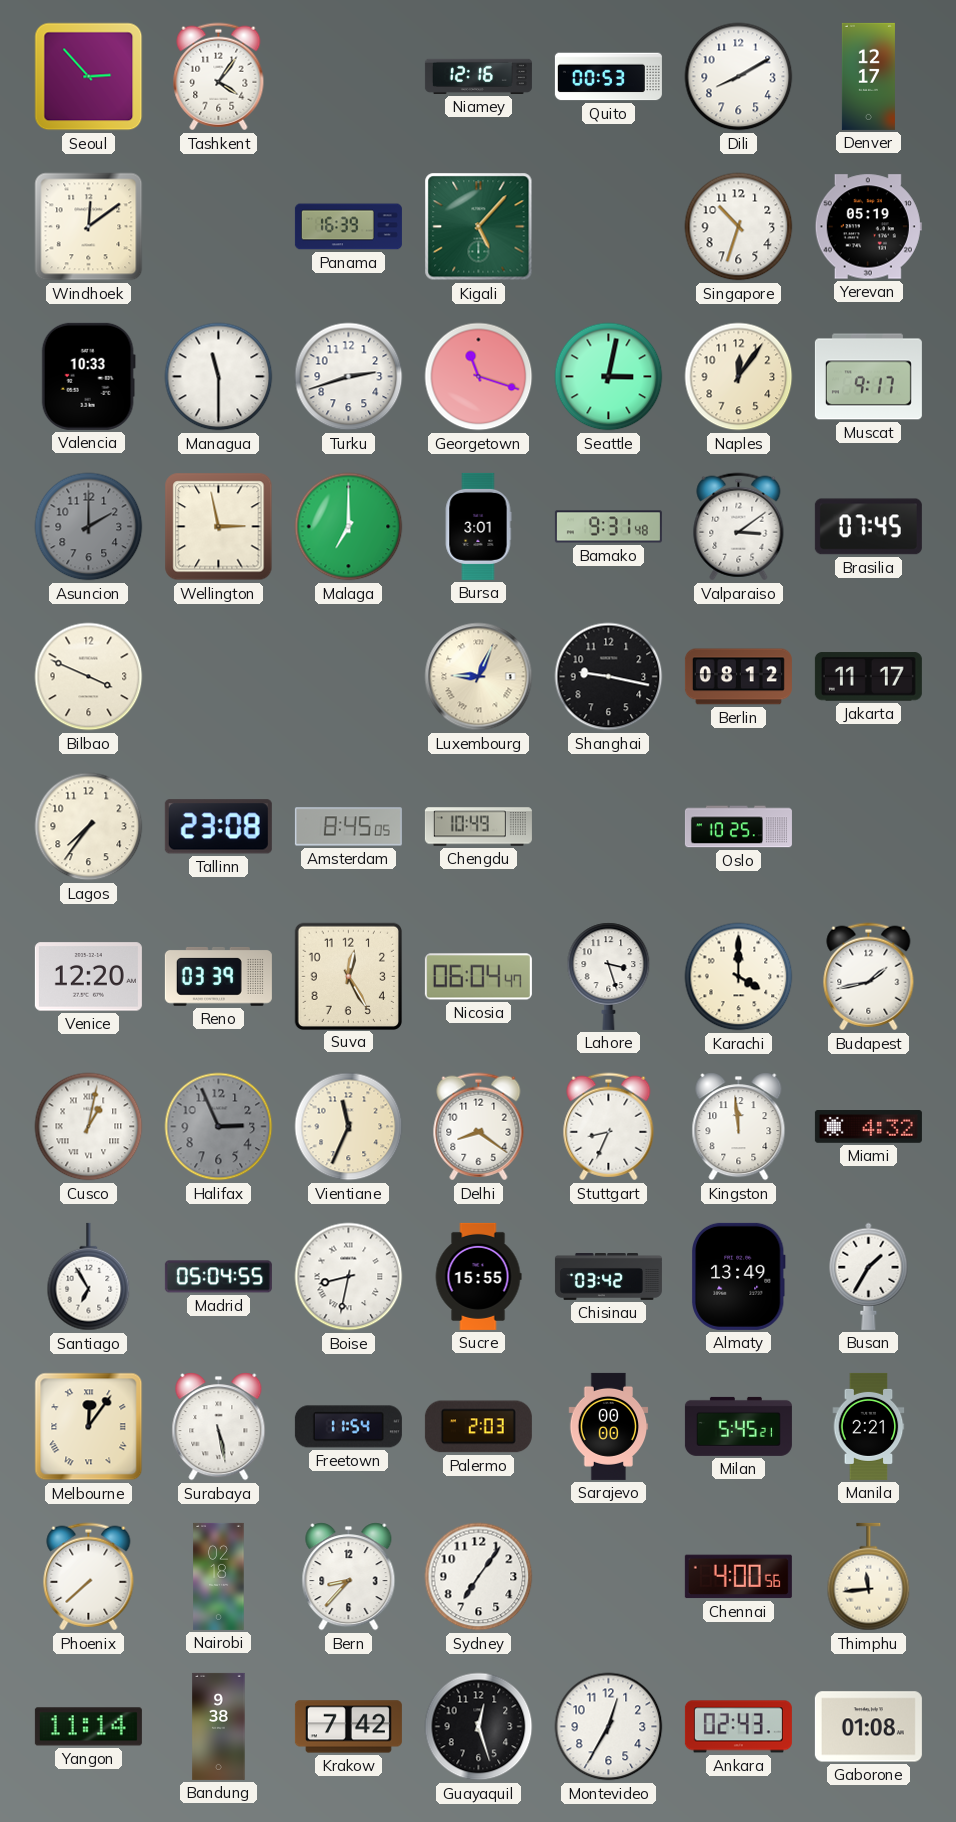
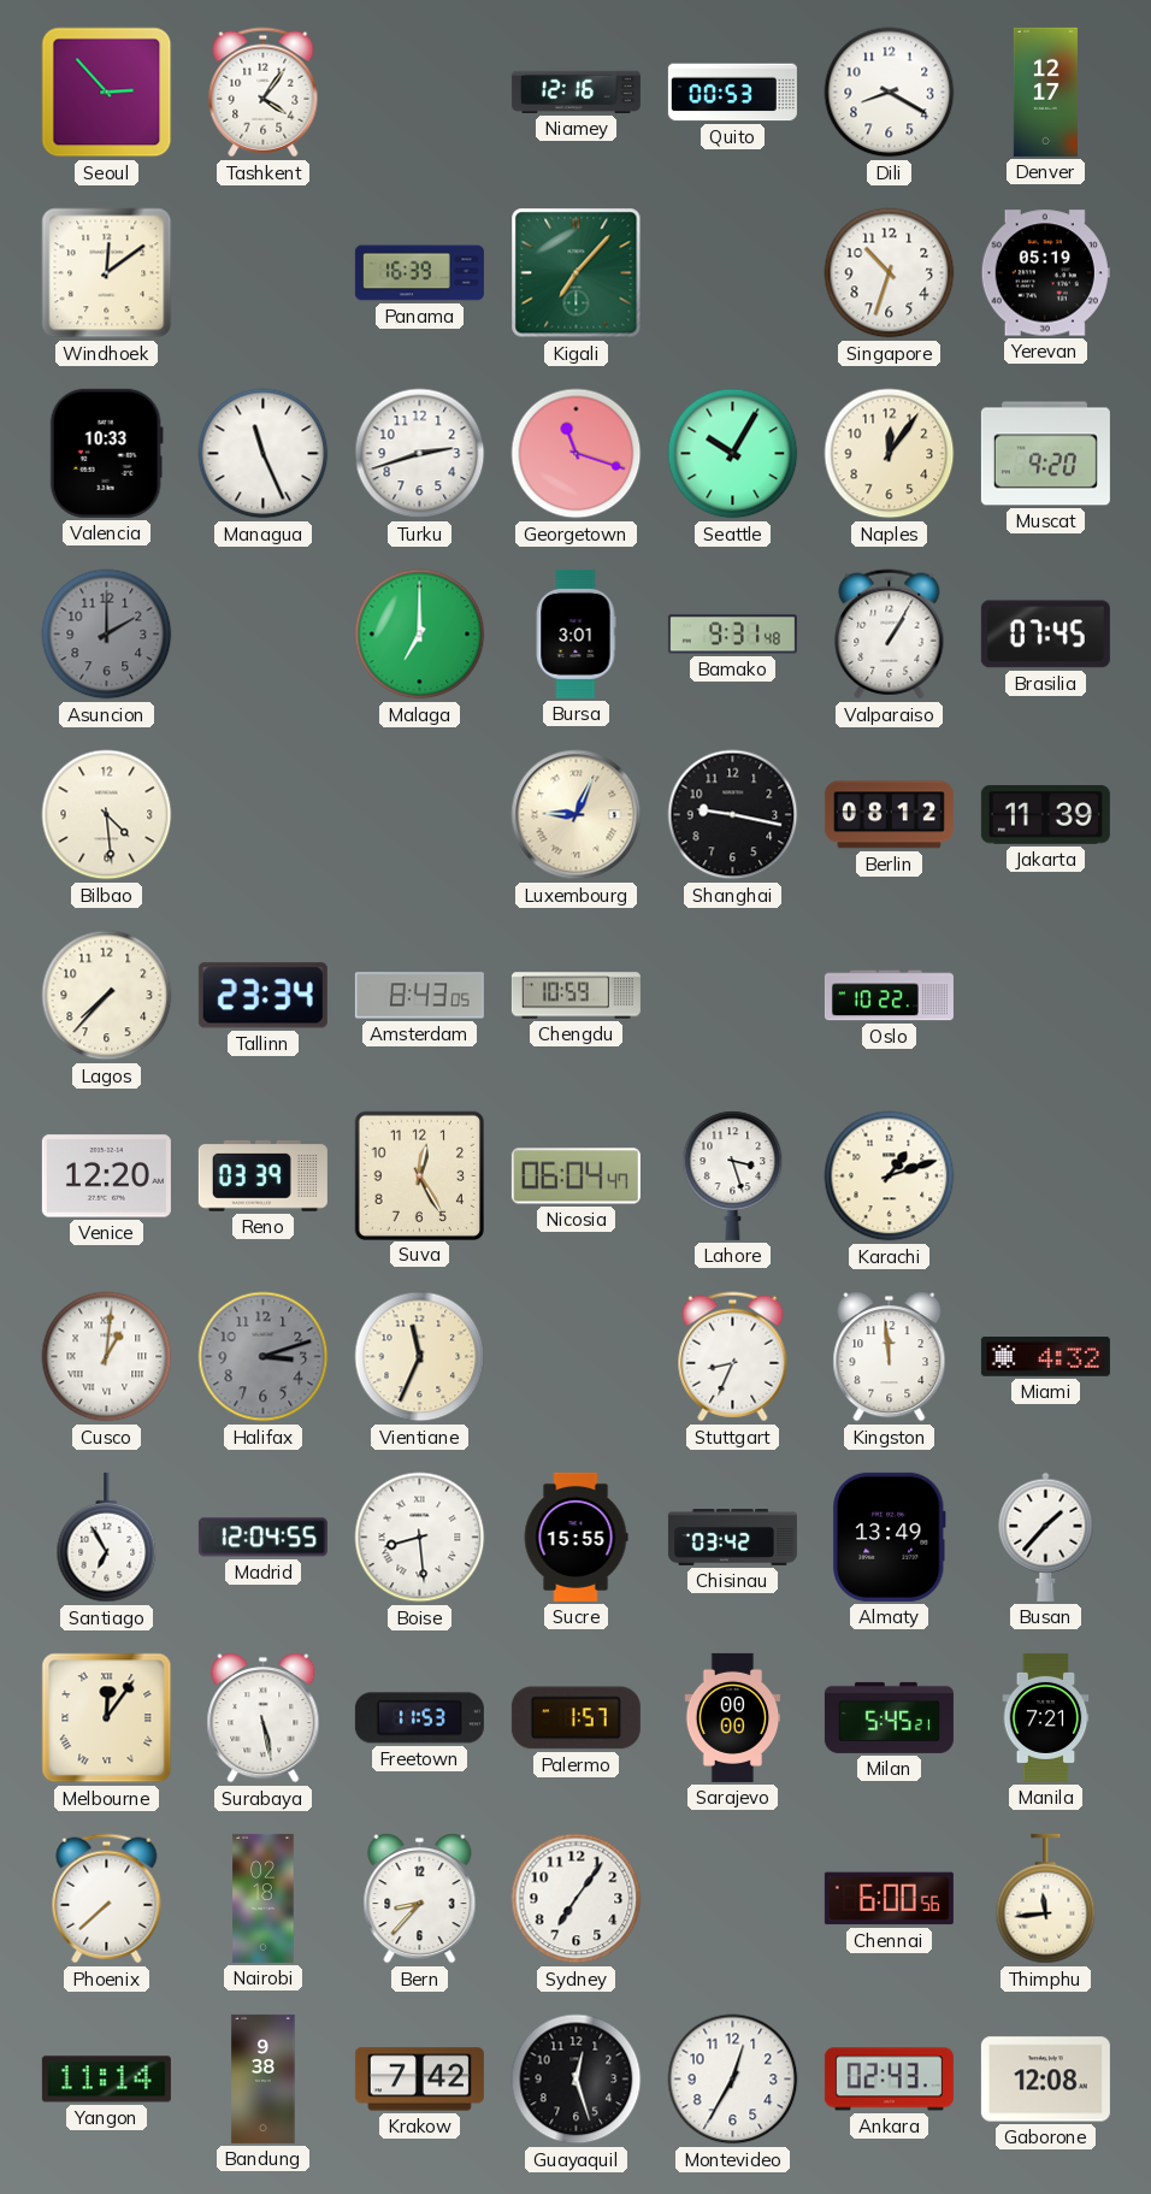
Dili: 8:10 -> 8:20 (890, 93)
Kigali: 5:07 -> 7:07 (577, 273)
Managua: 11:30 -> 11:26 (264, 454)
Seattle: 3:02 -> 10:05 (733, 454)
Muscat: 9:17 -> 9:20 (1045, 454)
Wellington: 2:58 -> none (219, 527)
Valparaiso: 3:09 -> 1:05 (890, 635)
Bilbao: 3:49 -> 4:29 (107, 815)
Jakarta: 11:17 -> 11:39 (1045, 815)
Lagos: 7:36 -> 7:37 (107, 996)
Tallinn: 23:08 -> 23:34 (262, 996)
Amsterdam: 8:45 -> 8:43 (419, 996)
Chengdu: 10:49 -> 10:59 (575, 996)
Oslo: 10:25 -> 10:22 (889, 996)
Karachi: 4:00 -> 1:12 (890, 1176)
Budapest: 1:43 -> none (869, 977)
Cusco: 1:02 -> 1:01 (107, 1357)
Halifax: 2:56 -> 3:12 (264, 1357)
Delhi: 8:21 -> none (479, 1127)
Madrid: 05:04 -> 12:04 (262, 1538)
Boise: 8:32 -> 8:29 (420, 1538)
Busan: 1:35 -> 1:37 (1046, 1537)
Freetown: 11:54 -> 11:53 (419, 1718)
Palermo: 2:03 -> 1:57 (575, 1718)
Manila: 2:21 -> 7:21 (1046, 1717)
Chennai: 4:00 -> 6:00 (889, 1899)
Gaborone: 01:08 -> 12:08 (1045, 2080)
